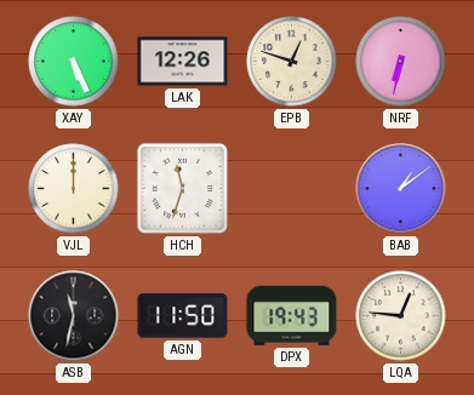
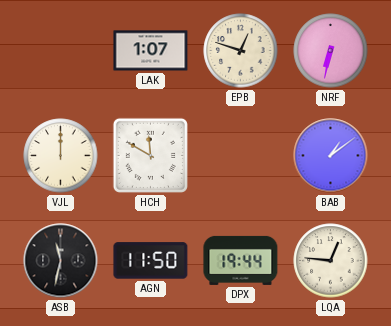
XAY: 5:26 -> none (74, 62)
LAK: 12:26 -> 1:07 (151, 51)
HCH: 11:33 -> 11:50 (150, 155)
DPX: 19:43 -> 19:44 (241, 260)
